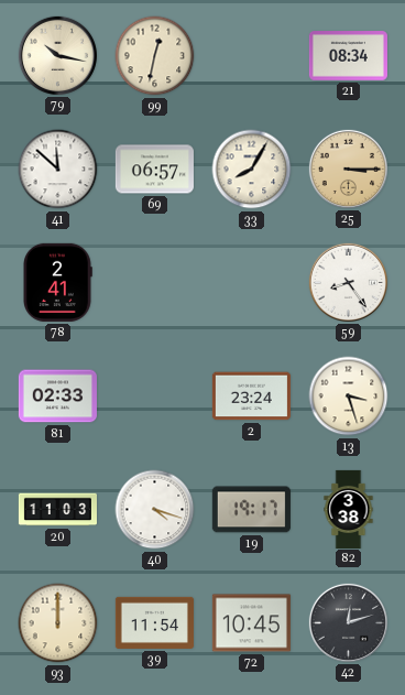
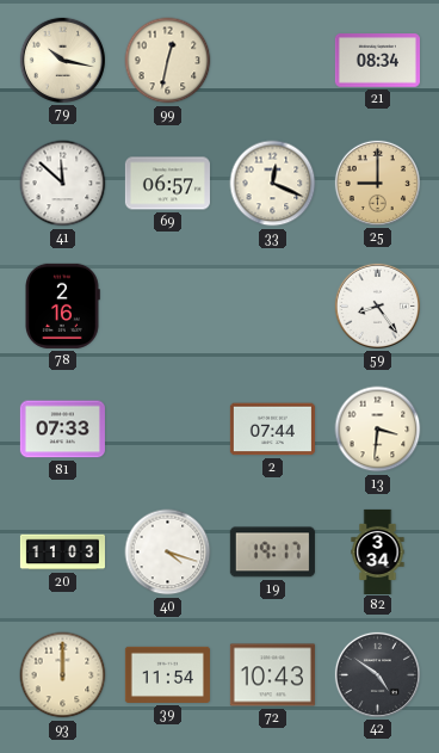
33: 8:05 -> 12:19 (273, 184)
25: 3:15 -> 9:00 (377, 183)
78: 2:41 -> 2:16 (63, 305)
81: 02:33 -> 07:33 (62, 430)
2: 23:24 -> 07:44 (272, 430)
13: 3:27 -> 3:31 (378, 430)
82: 3:38 -> 3:34 (378, 551)
72: 10:45 -> 10:43 (272, 675)
42: 12:12 -> 4:51 (377, 674)
